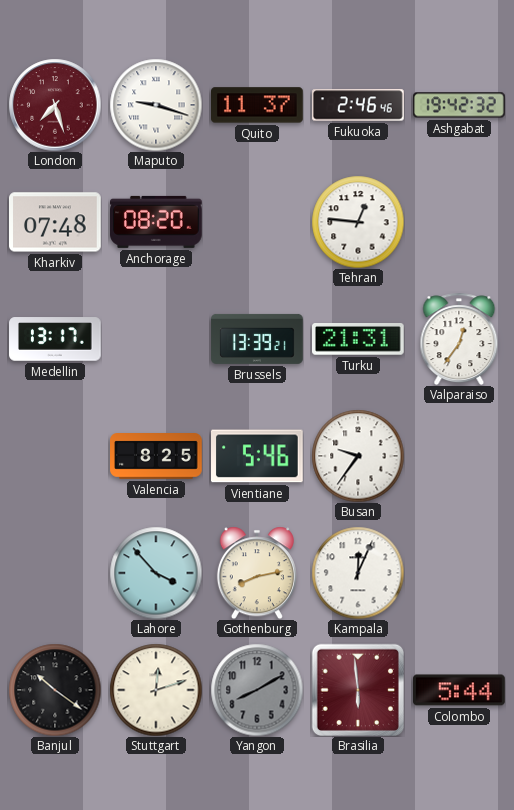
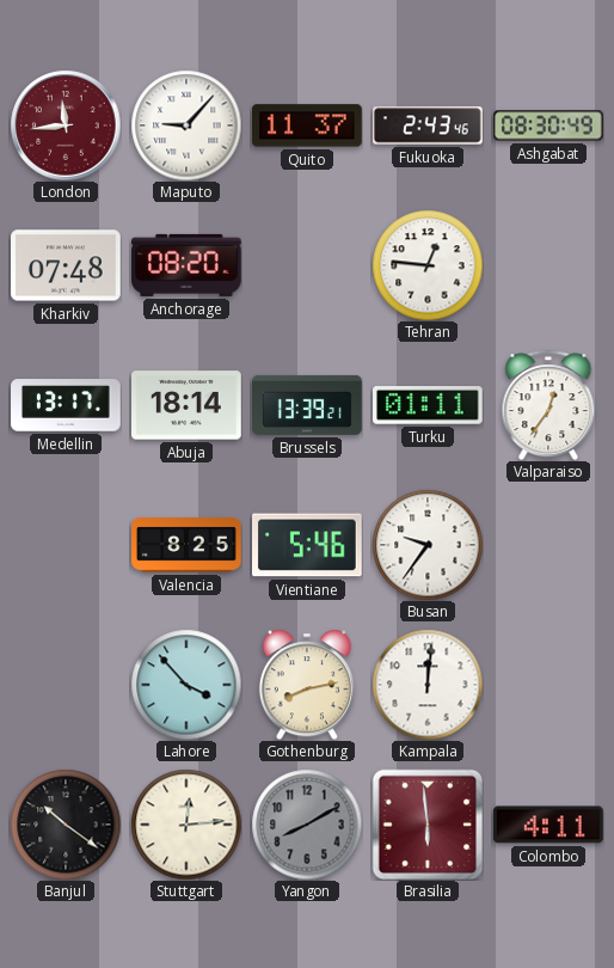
London: 7:27 -> 11:44 (66, 125)
Maputo: 9:18 -> 9:07 (186, 125)
Fukuoka: 2:46 -> 2:43 (429, 125)
Ashgabat: 19:42 -> 08:30 (548, 125)
Abuja: none -> 18:14 (188, 405)
Turku: 21:31 -> 01:11 (429, 406)
Kampala: 12:04 -> 12:01 (428, 685)
Stuttgart: 12:12 -> 12:14 (186, 825)
Colombo: 5:44 -> 4:11 (549, 825)
